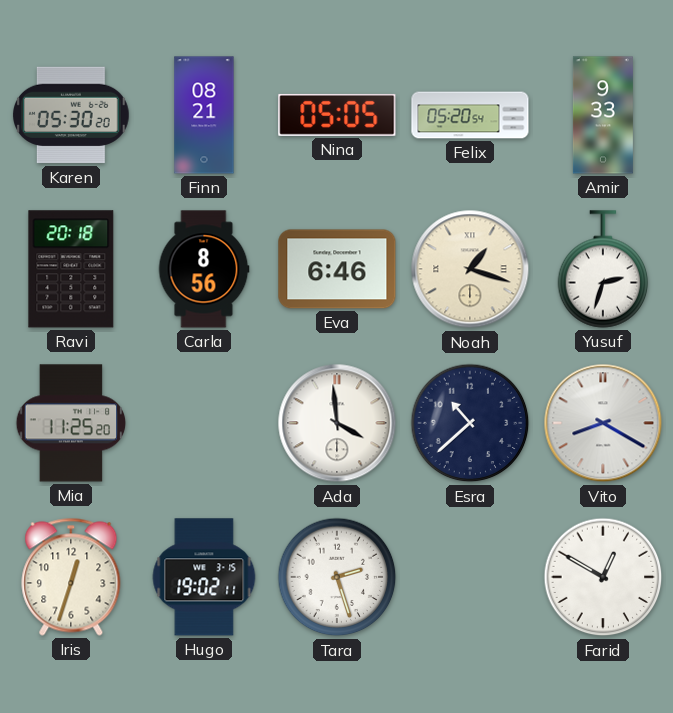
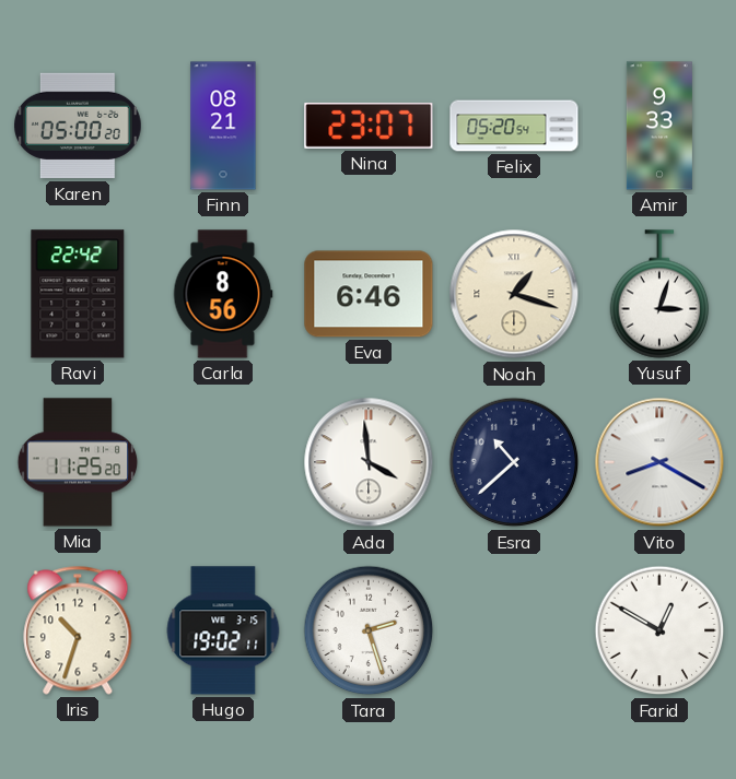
Karen: 05:30 -> 05:00 (79, 126)
Nina: 05:05 -> 23:07 (369, 126)
Ravi: 20:18 -> 22:42 (78, 294)
Yusuf: 2:33 -> 3:03 (659, 294)
Iris: 12:33 -> 10:33 (78, 630)
